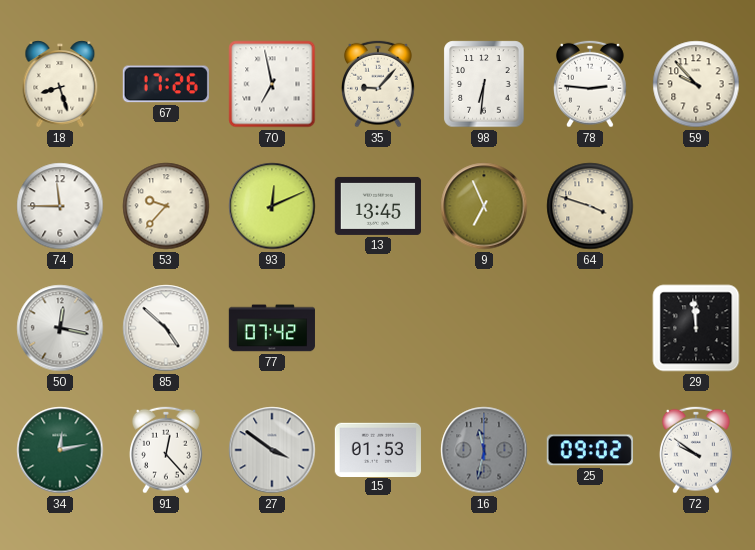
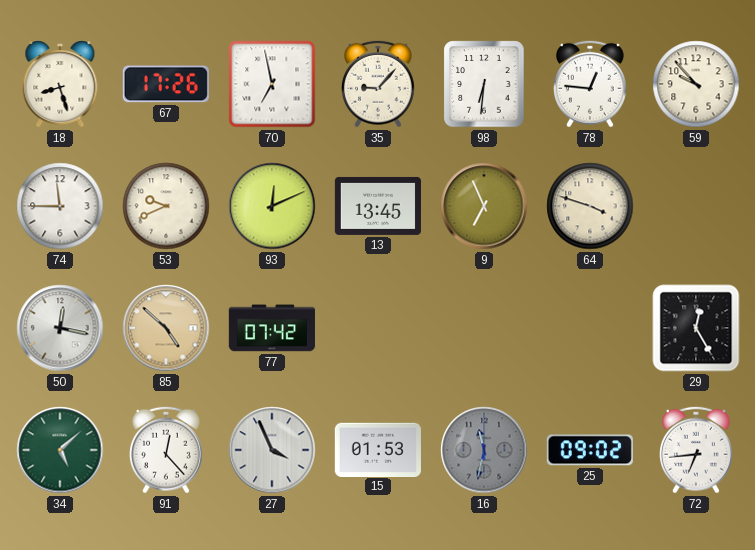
78: 2:46 -> 12:46 (591, 84)
53: 9:37 -> 9:41 (166, 206)
85 dial: white -> champagne (166, 328)
29: 11:59 -> 12:25 (696, 328)
34: 12:13 -> 5:08 (60, 450)
27: 3:51 -> 3:56 (272, 450)
72: 9:51 -> 6:44 (697, 450)
